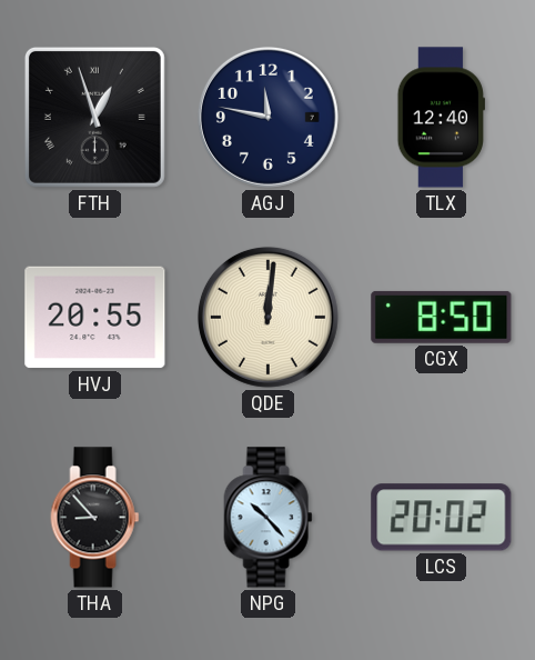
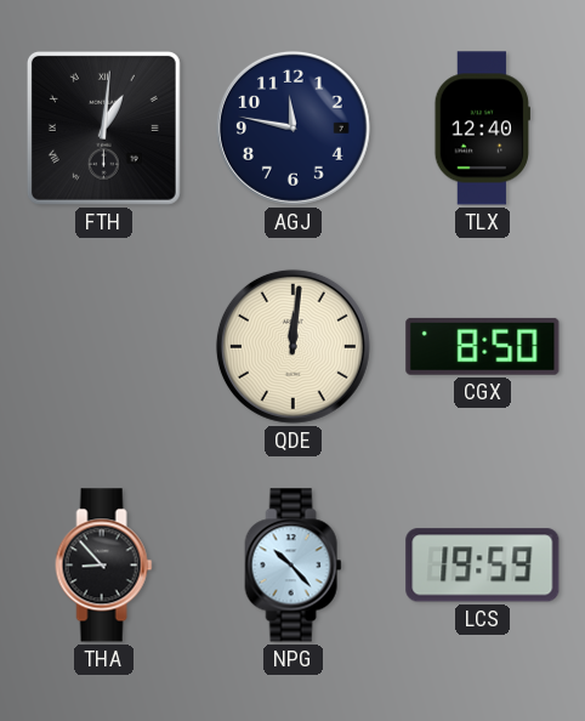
FTH: 12:57 -> 1:01 (103, 127)
HVJ: 20:55 -> none (95, 318)
LCS: 20:02 -> 19:59 (483, 566)
